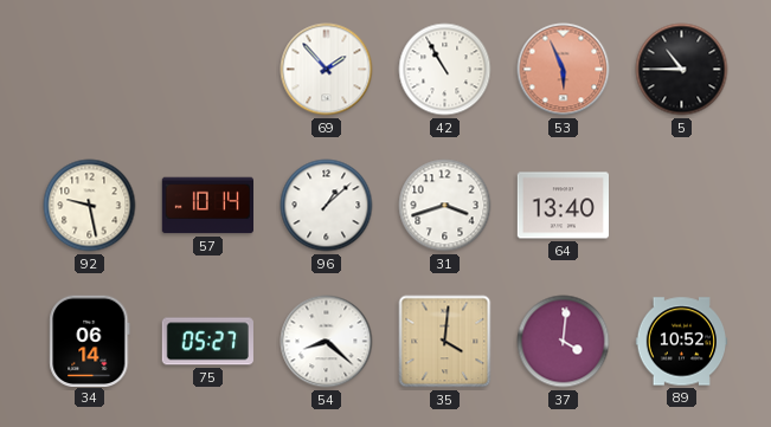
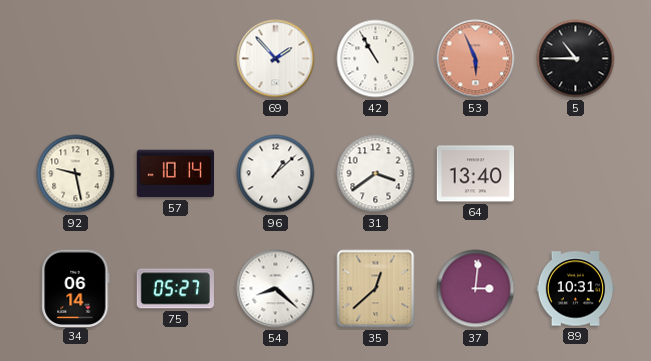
31: 3:42 -> 3:39 (376, 174)
35: 4:01 -> 12:38 (376, 289)
37: 4:01 -> 3:01 (476, 289)
89: 10:52 -> 10:31 (576, 289)
